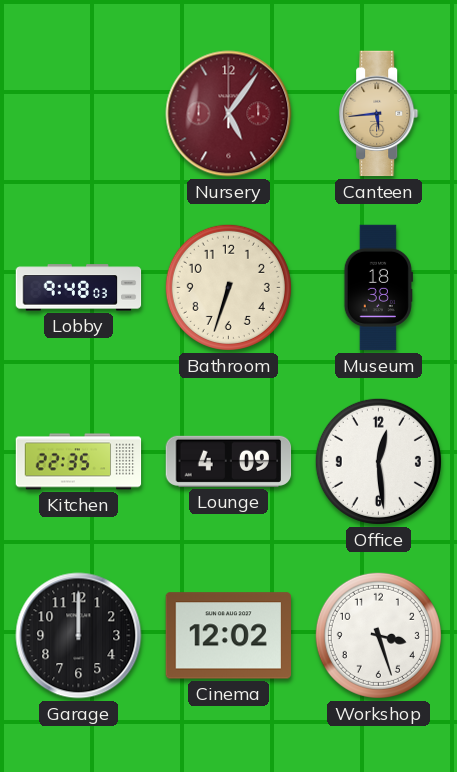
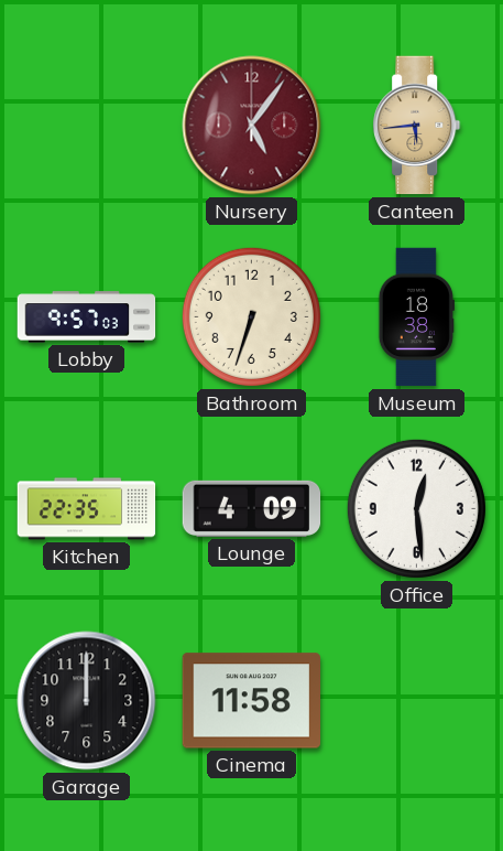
Lobby: 9:48 -> 9:57 (87, 317)
Cinema: 12:02 -> 11:58 (251, 701)
Workshop: 3:27 -> none (378, 635)
